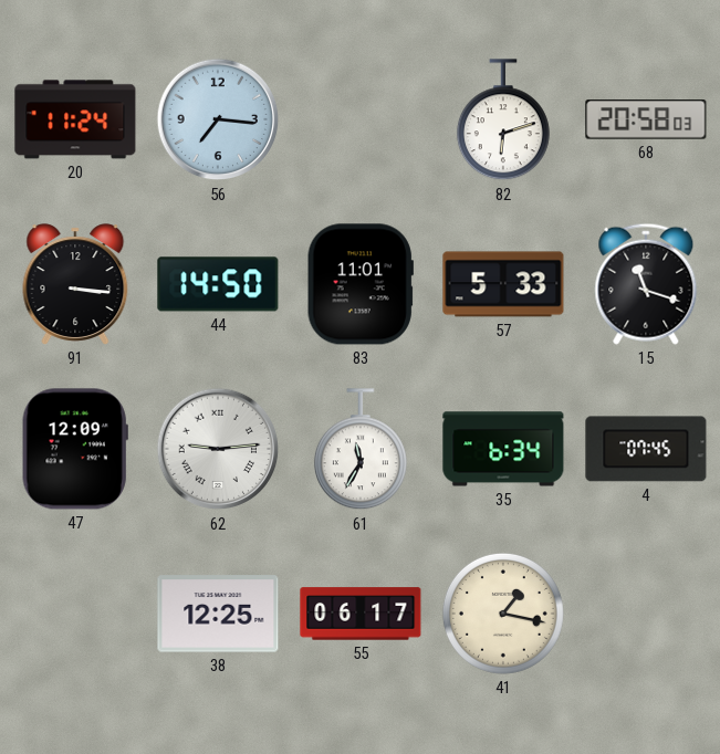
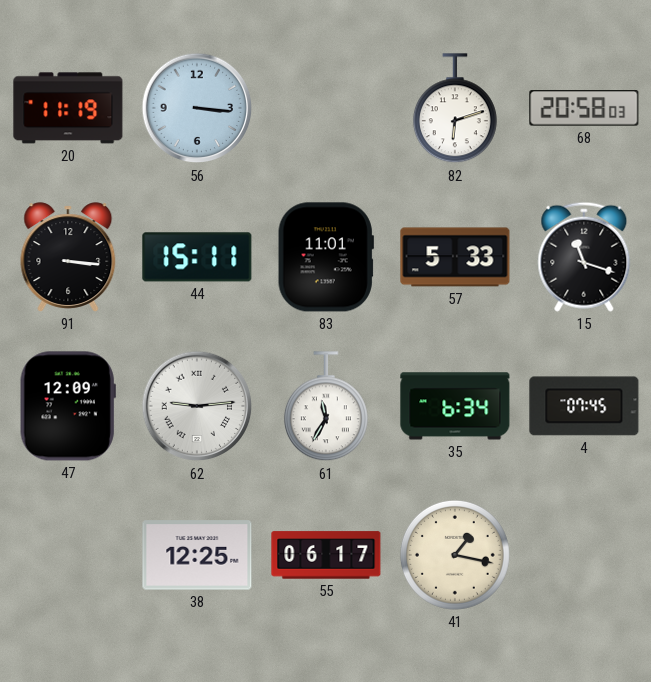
20: 11:24 -> 11:19 (68, 108)
56: 7:16 -> 3:16 (197, 108)
44: 14:50 -> 15:11 (197, 257)
